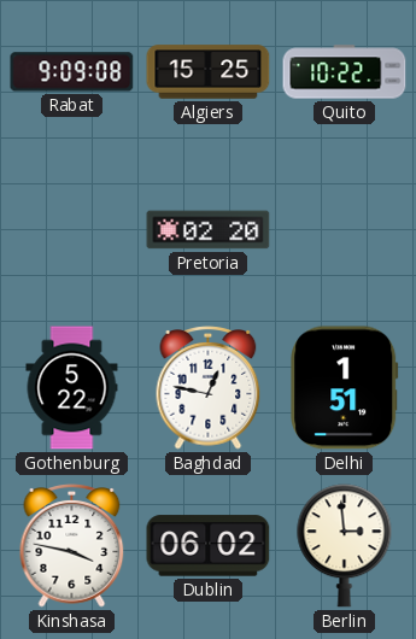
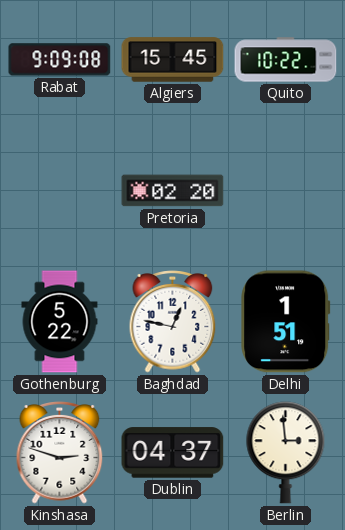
Algiers: 15:25 -> 15:45 (173, 60)
Kinshasa: 3:47 -> 2:48 (60, 453)
Dublin: 06:02 -> 04:37 (173, 453)
